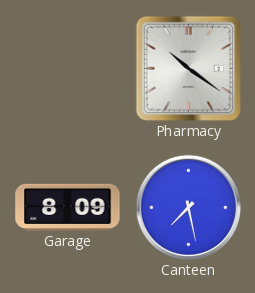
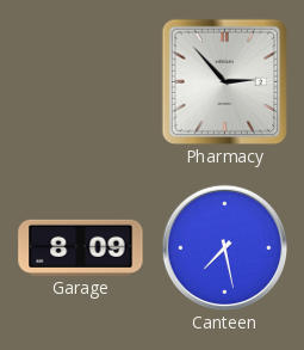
Pharmacy: 10:21 -> 2:53 (224, 81)
